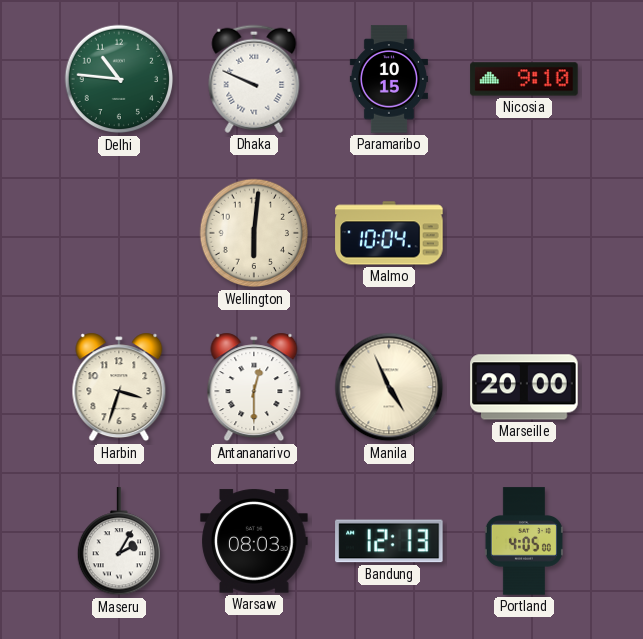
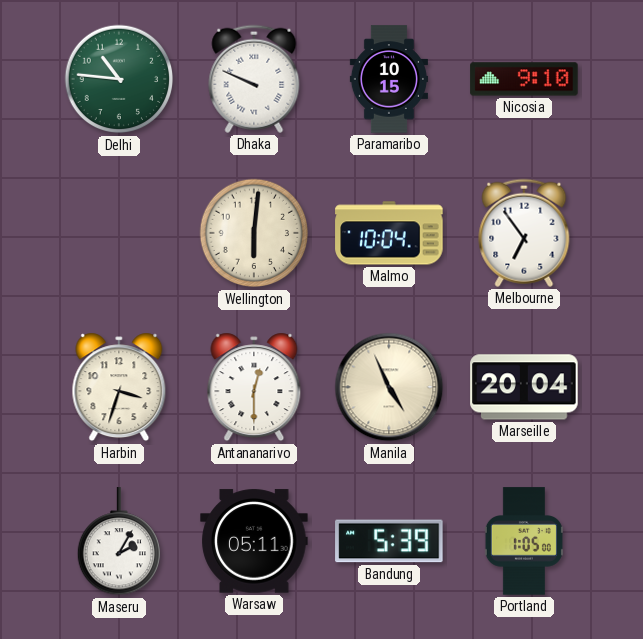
Melbourne: none -> 6:54 (524, 233)
Marseille: 20:00 -> 20:04 (524, 387)
Warsaw: 08:03 -> 05:11 (254, 541)
Bandung: 12:13 -> 5:39 (389, 541)
Portland: 4:05 -> 1:05 (524, 541)
